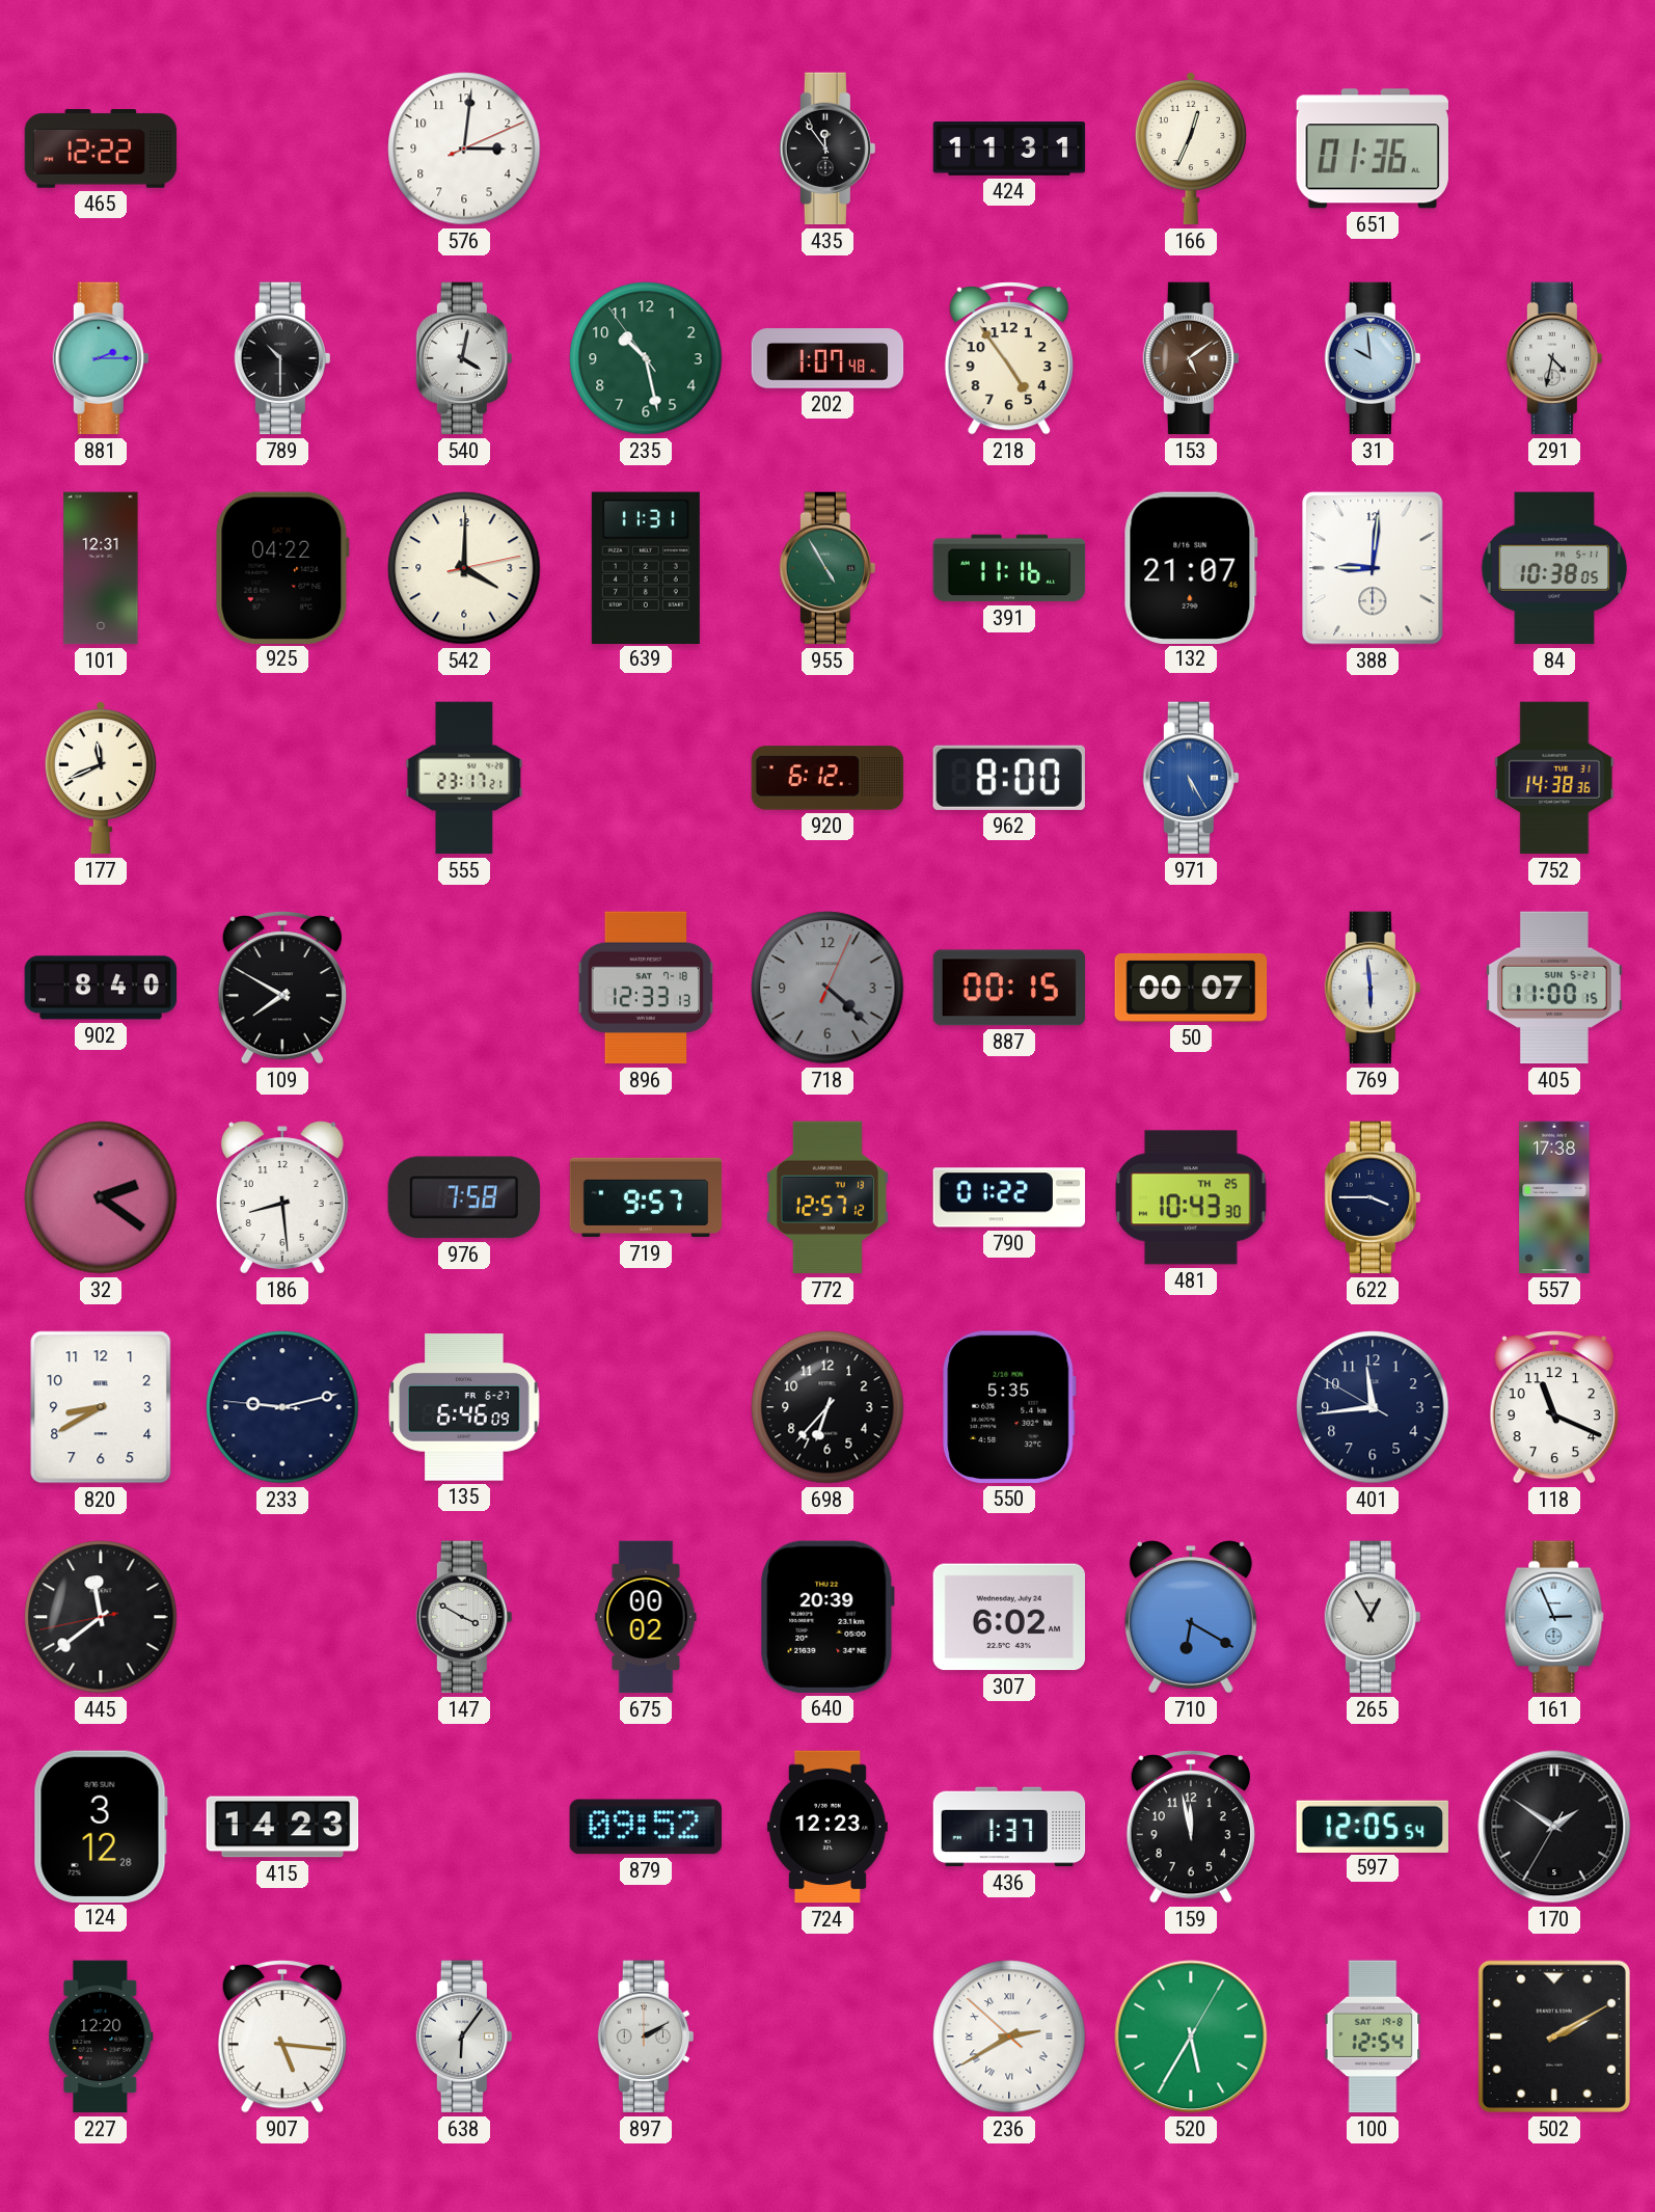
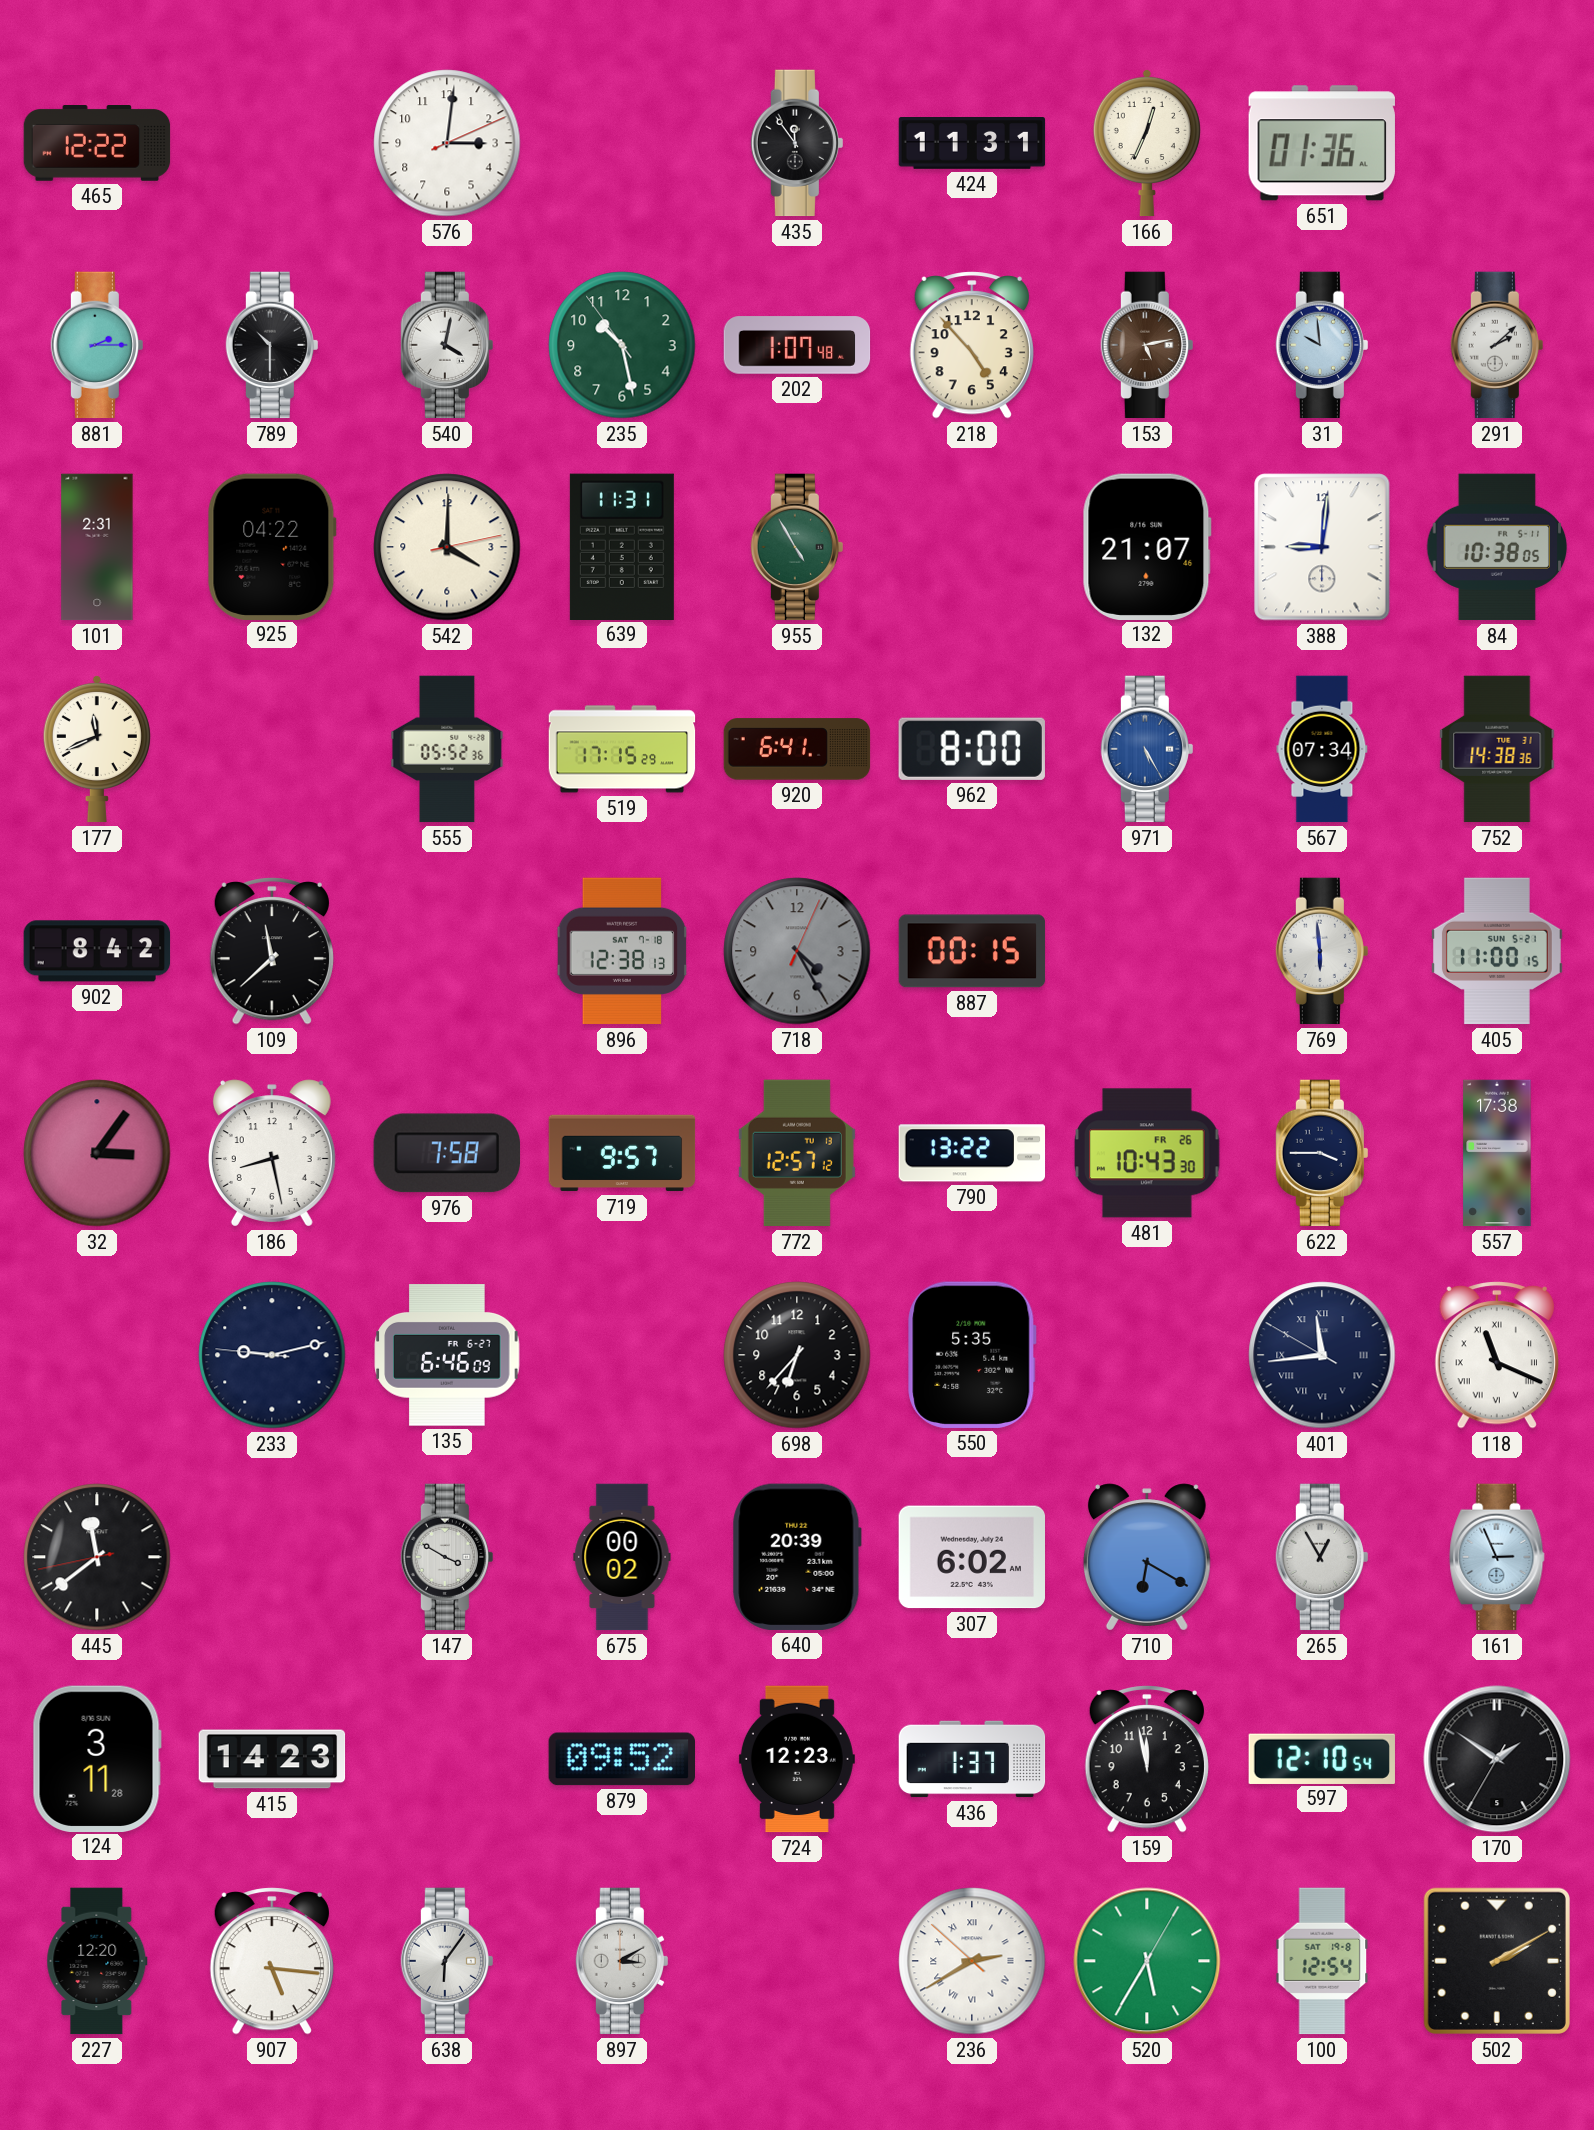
218: 4:54 -> 4:53 (972, 345)
153: 5:09 -> 5:13 (1147, 345)
291: 4:32 -> 2:08 (1497, 345)
101: 12:31 -> 2:31 (97, 547)
391: 11:16 -> none (1009, 568)
555: 23:17 -> 05:52 (447, 749)
519: none -> 17:15 (622, 749)
920: 6:12 -> 6:41 (797, 749)
567: none -> 07:34 (1322, 749)
902: 8:40 -> 8:42 (97, 951)
109: 7:50 -> 11:38 (272, 951)
896: 12:33 -> 12:38 (622, 951)
718: 4:22 -> 4:25 (797, 951)
50: 00:07 -> none (1191, 988)
32: 2:21 -> 3:06 (97, 1153)
186: 8:29 -> 8:28 (272, 1153)
790: 01:22 -> 13:22 (972, 1153)
481 date: TH 25 -> FR 26 (1147, 1153)
820: 8:40 -> none (101, 1407)
401 numerals: Arabic -> Roman (1322, 1355)
118 numerals: Arabic -> Roman (1497, 1355)
124: 3:12 -> 3:11 (97, 1758)
597: 12:05 -> 12:10 (1321, 1758)
897: 2:10 -> 3:10 (622, 1961)
